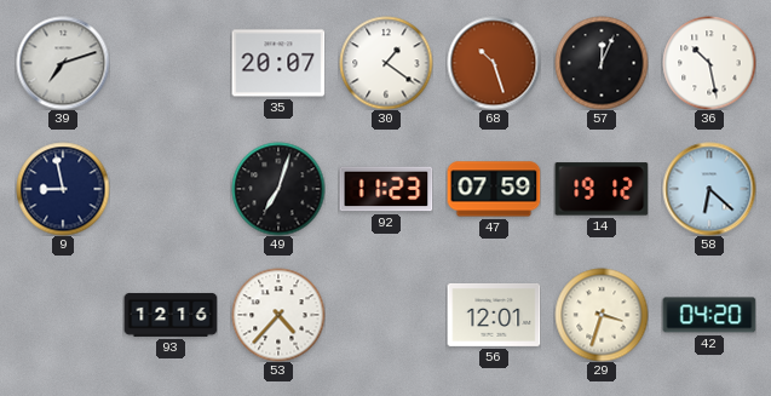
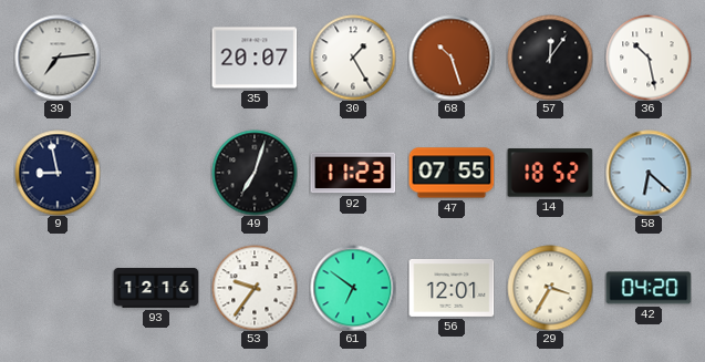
39: 7:12 -> 7:14 (58, 58)
30: 1:21 -> 1:25 (353, 58)
57: 12:04 -> 12:06 (550, 58)
47: 07:59 -> 07:55 (452, 173)
14: 19:12 -> 18:52 (550, 173)
53: 4:37 -> 9:36 (255, 288)
61: none -> 6:51 (353, 288)
29: 3:33 -> 3:35 (550, 288)
